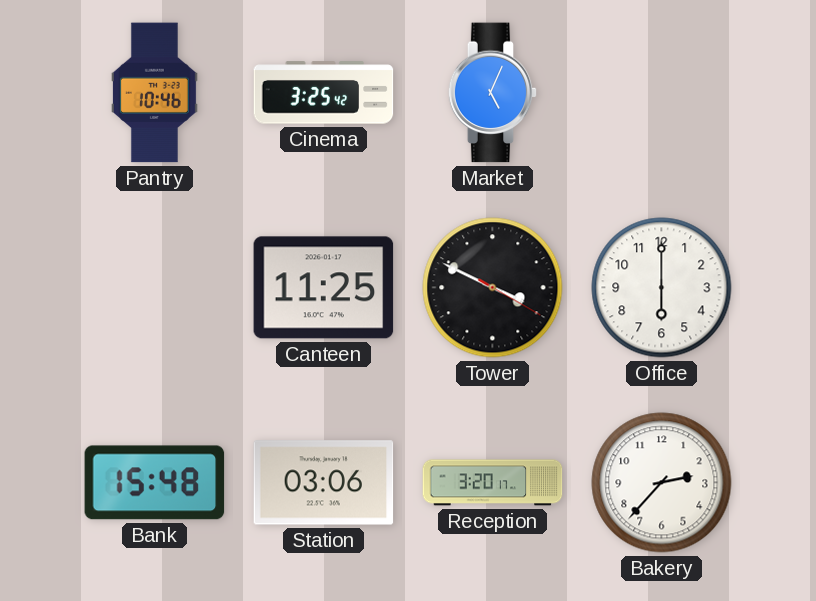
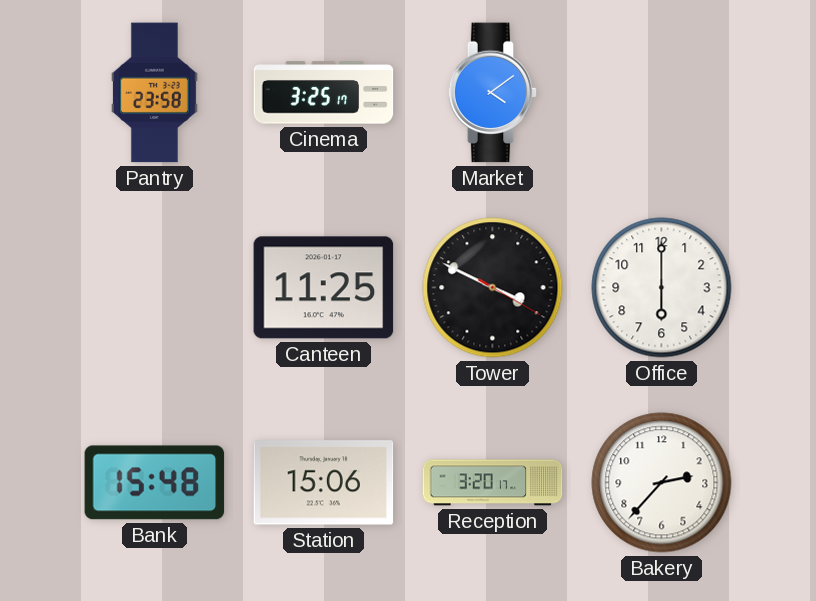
Pantry: 10:46 -> 23:58 (154, 93)
Cinema: 3:25:42 -> 3:25:17 (324, 93)
Market: 5:04 -> 4:09 (493, 93)
Station: 03:06 -> 15:06 (324, 483)
